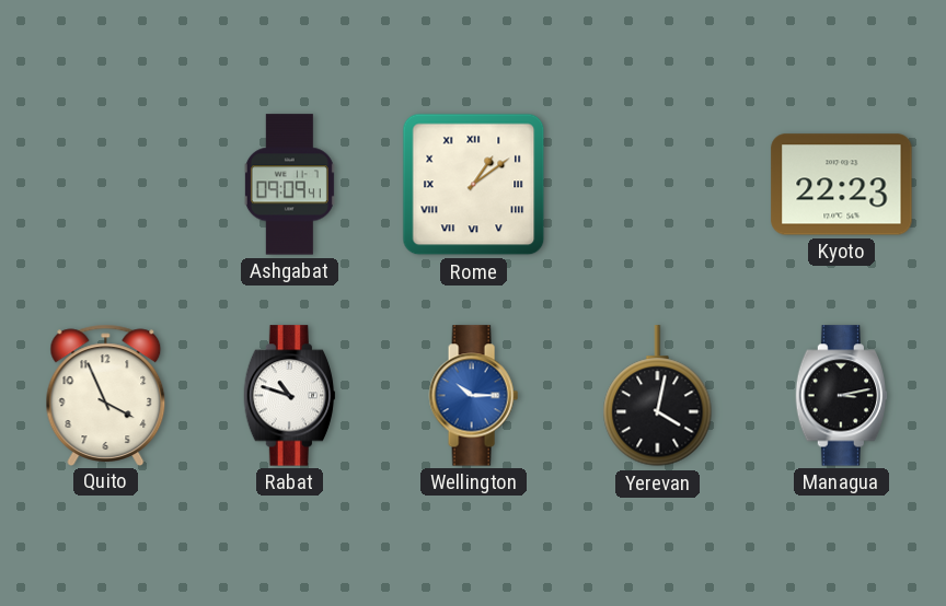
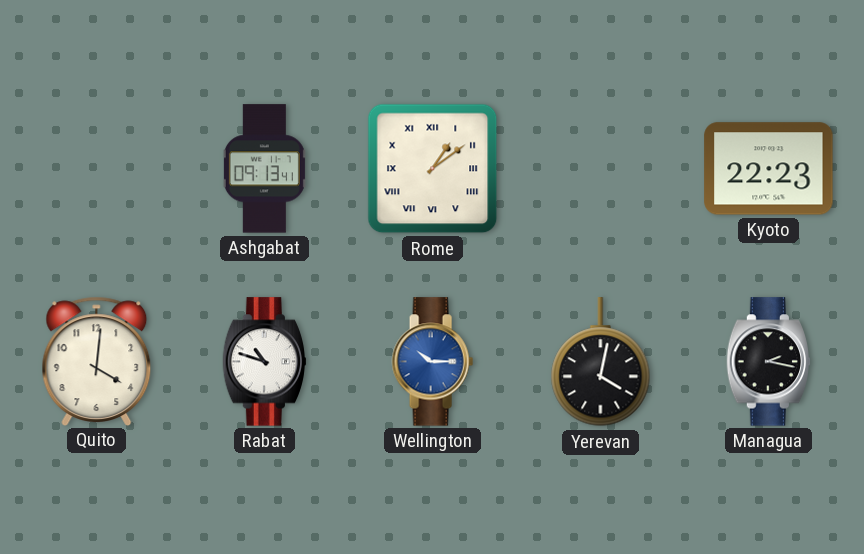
Ashgabat: 09:09 -> 09:13 (264, 169)
Quito: 3:56 -> 4:01 (97, 361)
Managua: 3:13 -> 2:17 (769, 362)
